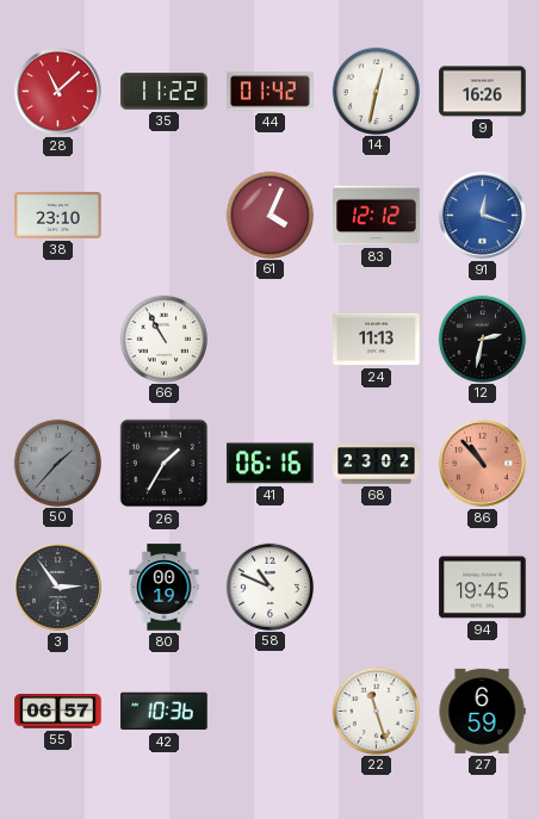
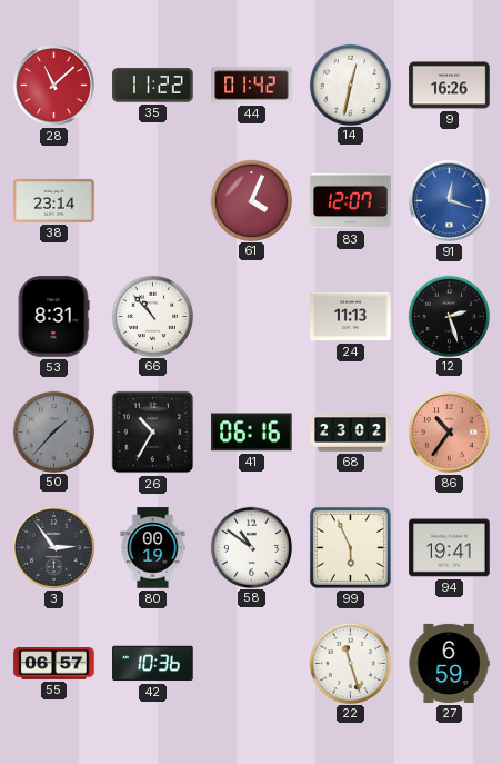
38: 23:10 -> 23:14 (54, 200)
83: 12:12 -> 12:07 (351, 201)
53: none -> 8:31 (53, 317)
66: 10:55 -> 10:53 (152, 316)
12: 2:32 -> 2:27 (449, 316)
26: 1:35 -> 10:35 (153, 433)
86: 10:53 -> 10:36 (450, 433)
58: 10:49 -> 10:51 (251, 547)
99: none -> 5:56 (350, 547)
94: 19:45 -> 19:41 (450, 548)
